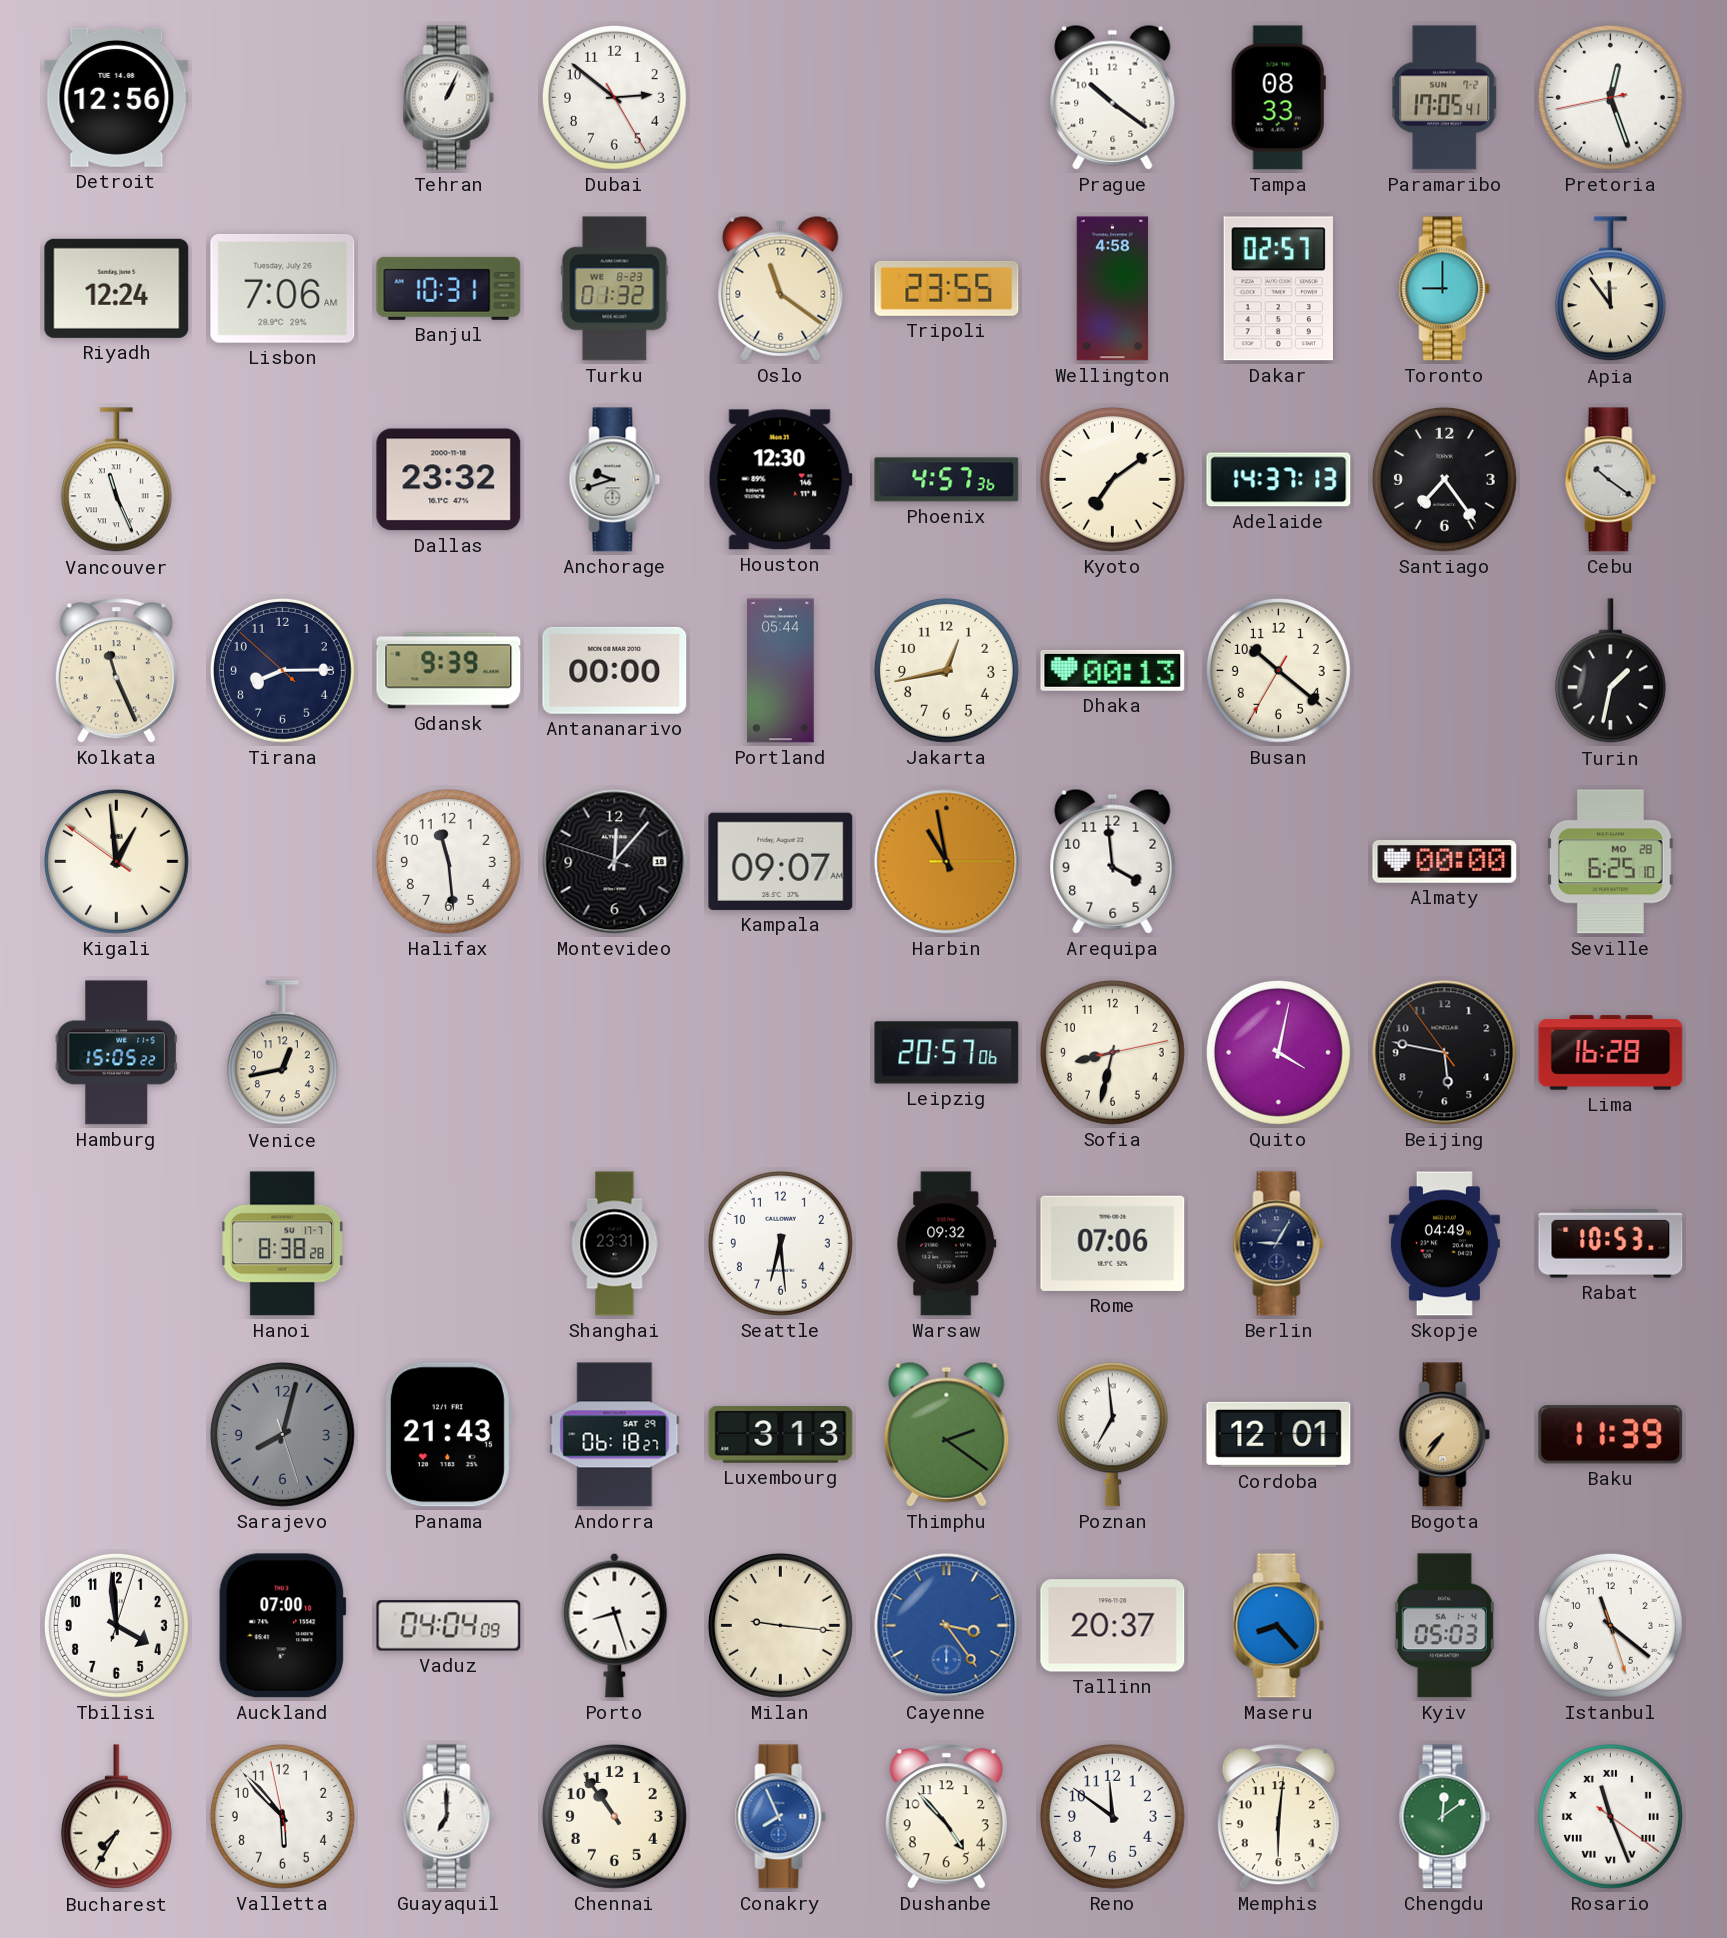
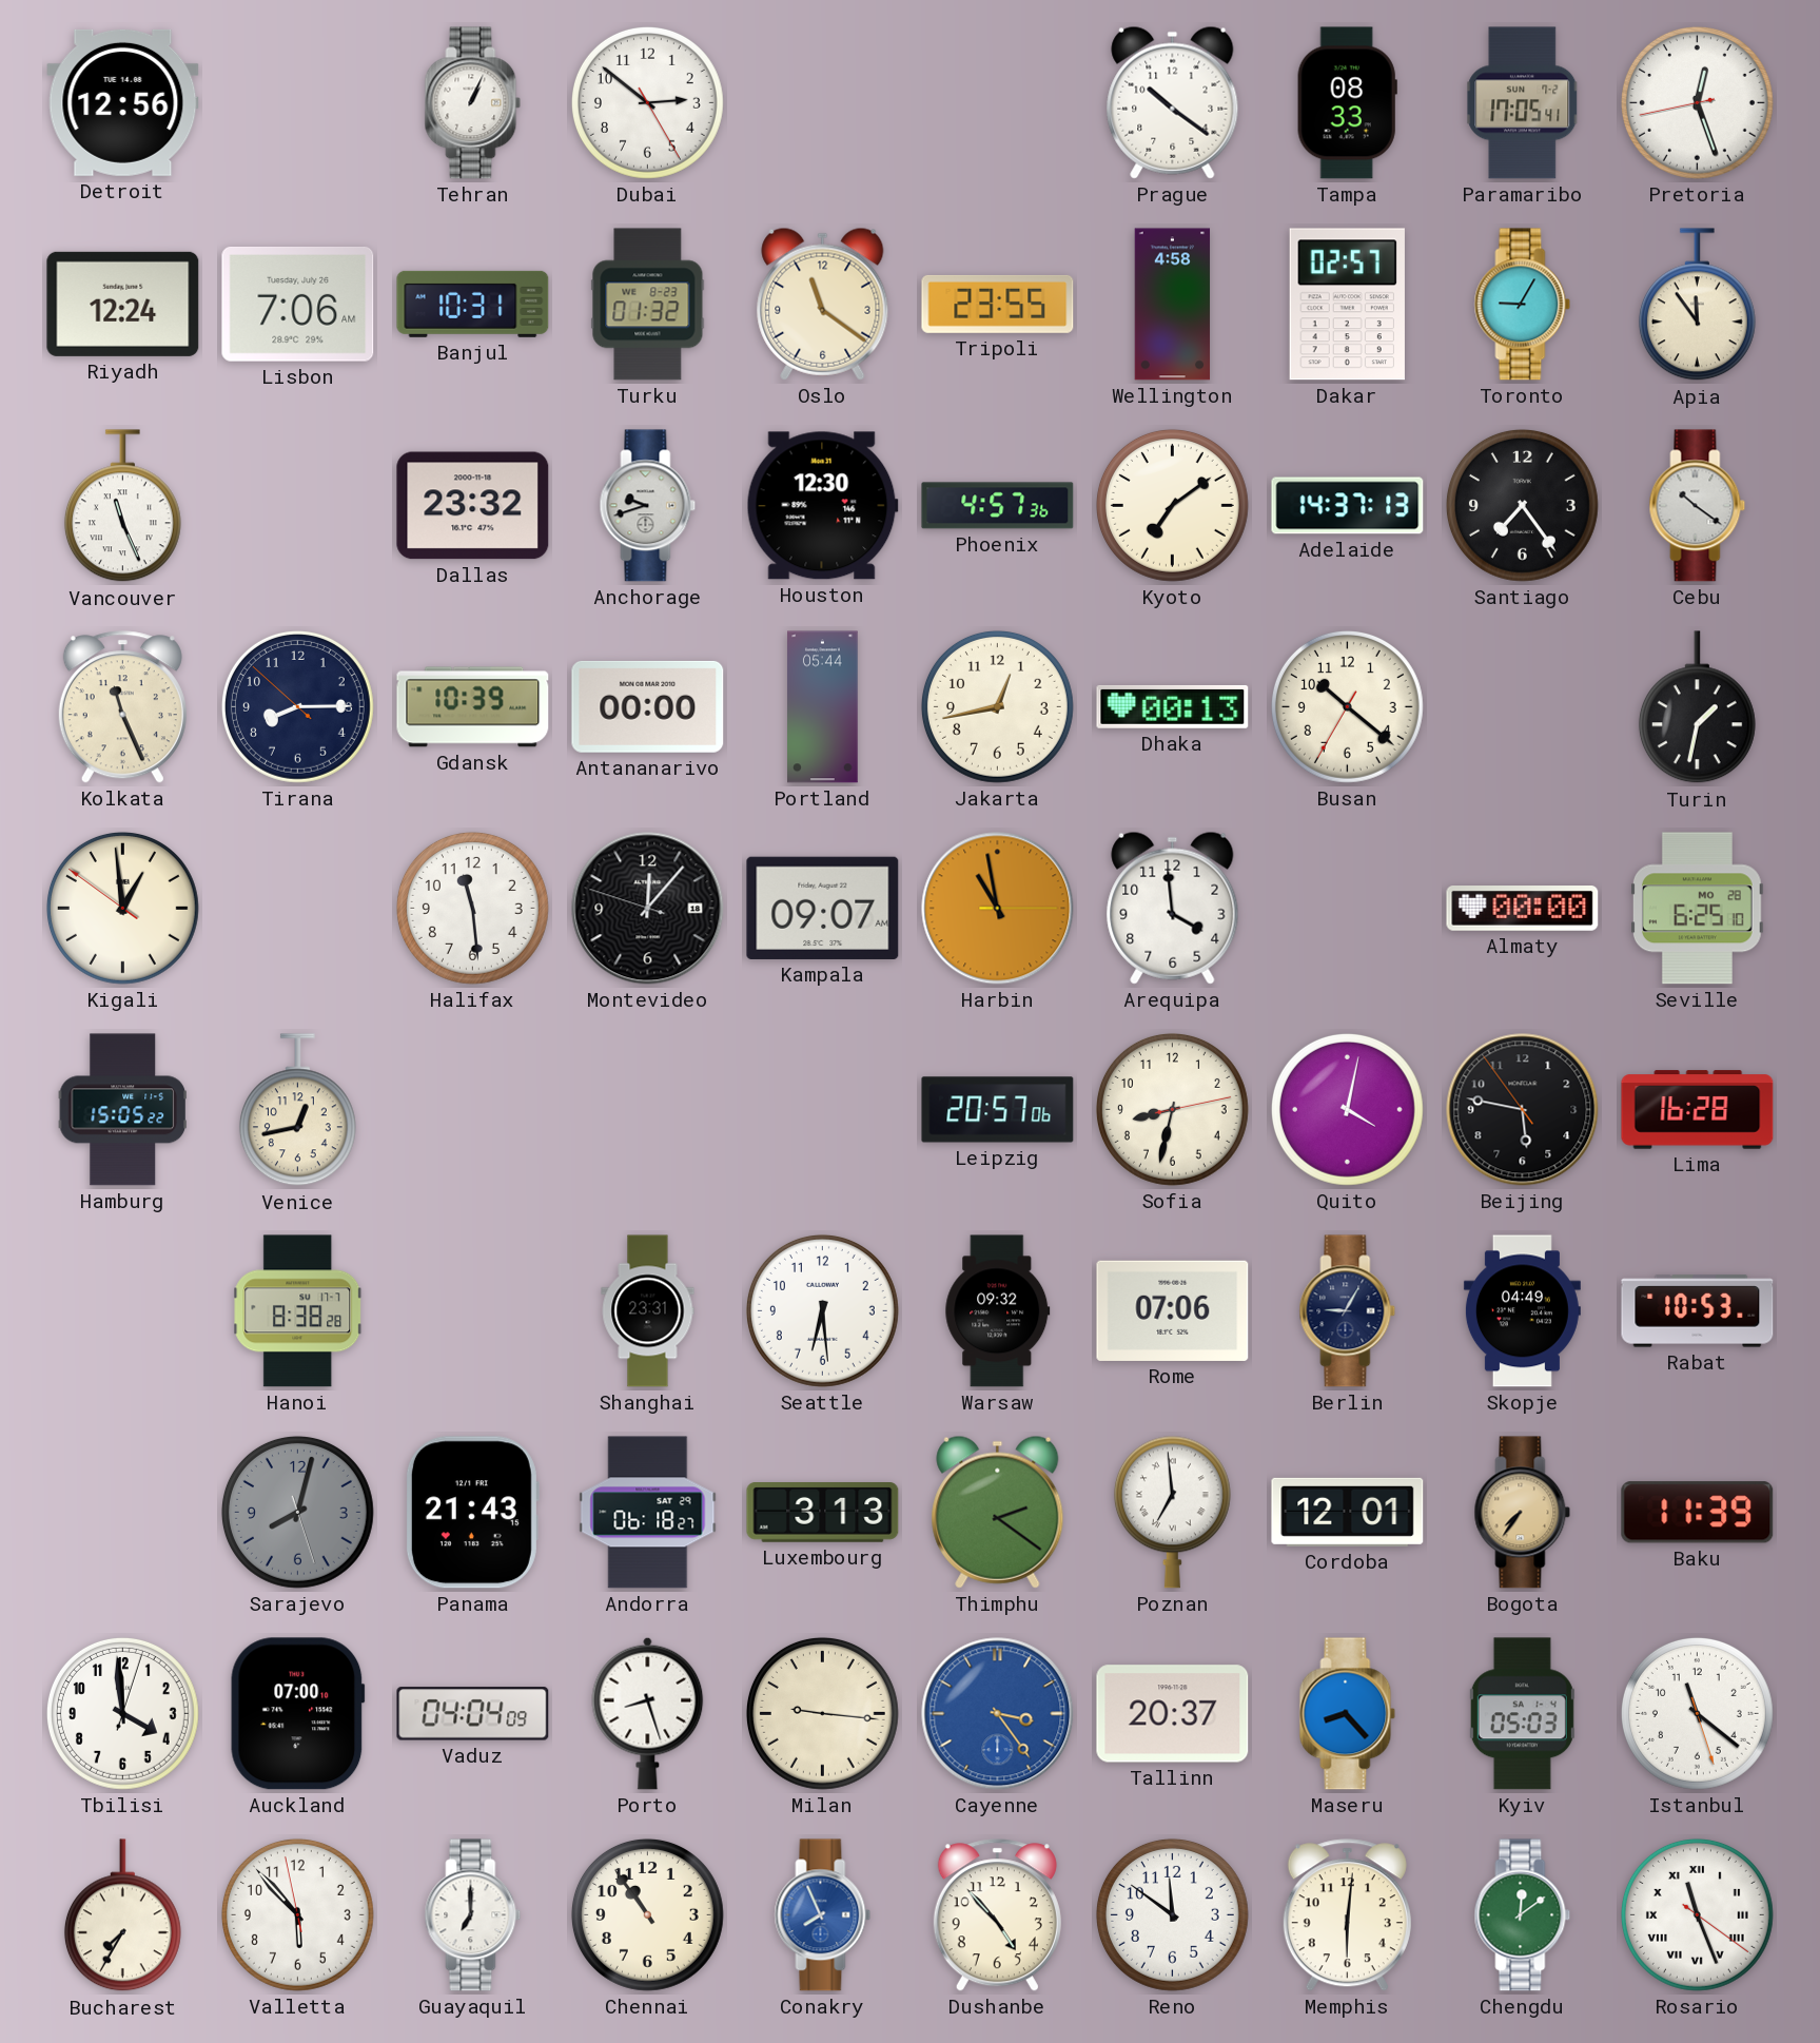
Toronto: 9:00 -> 9:05 (1523, 305)
Gdansk: 9:39 -> 10:39 (473, 707)
